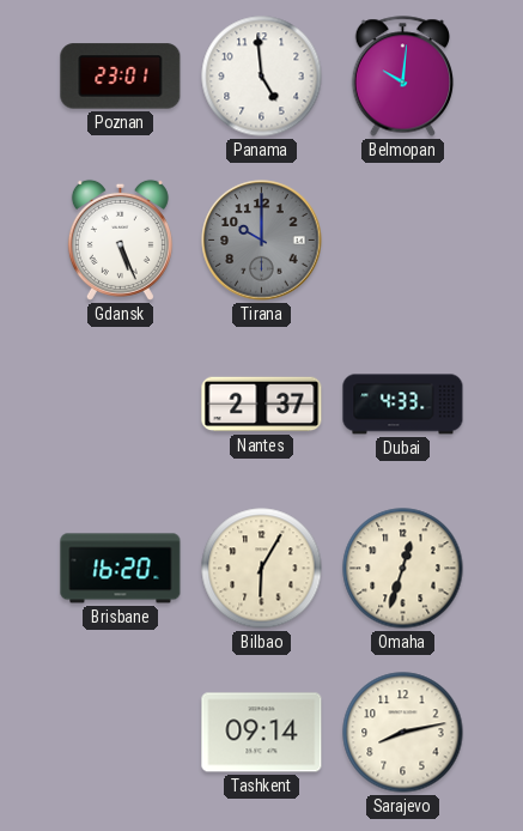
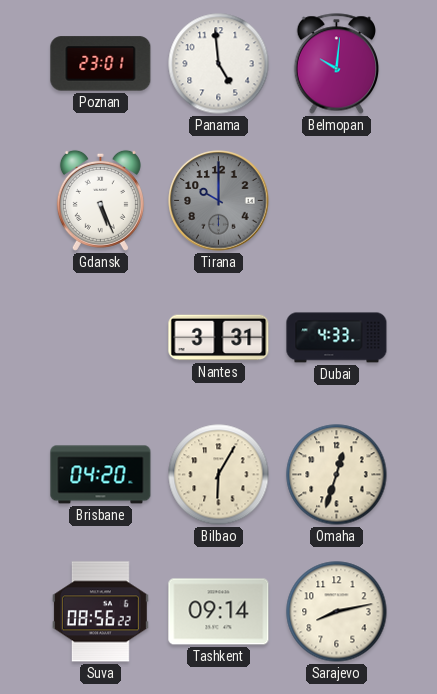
Nantes: 2:37 -> 3:31 (219, 338)
Brisbane: 16:20 -> 04:20 (101, 475)
Suva: none -> 08:56 (100, 612)
